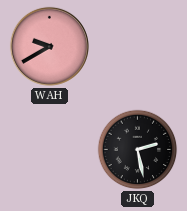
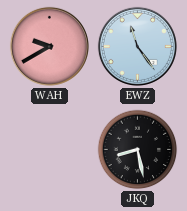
EWZ: none -> 11:24 (137, 46)
JKQ: 2:28 -> 8:28 (138, 150)
